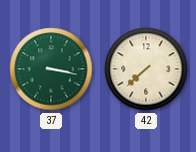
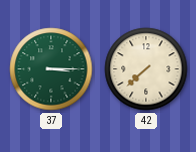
37: 3:17 -> 3:15 (51, 69)
